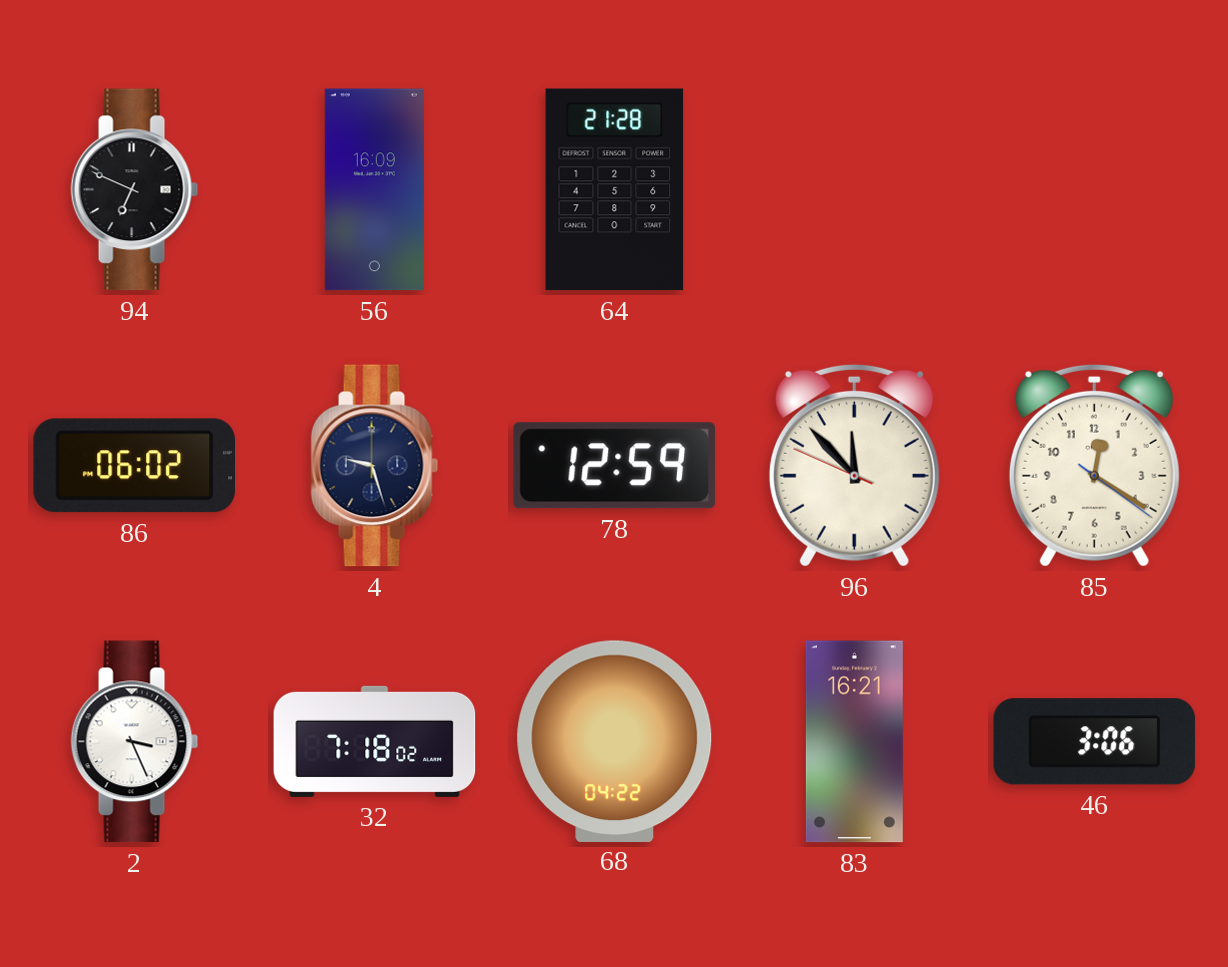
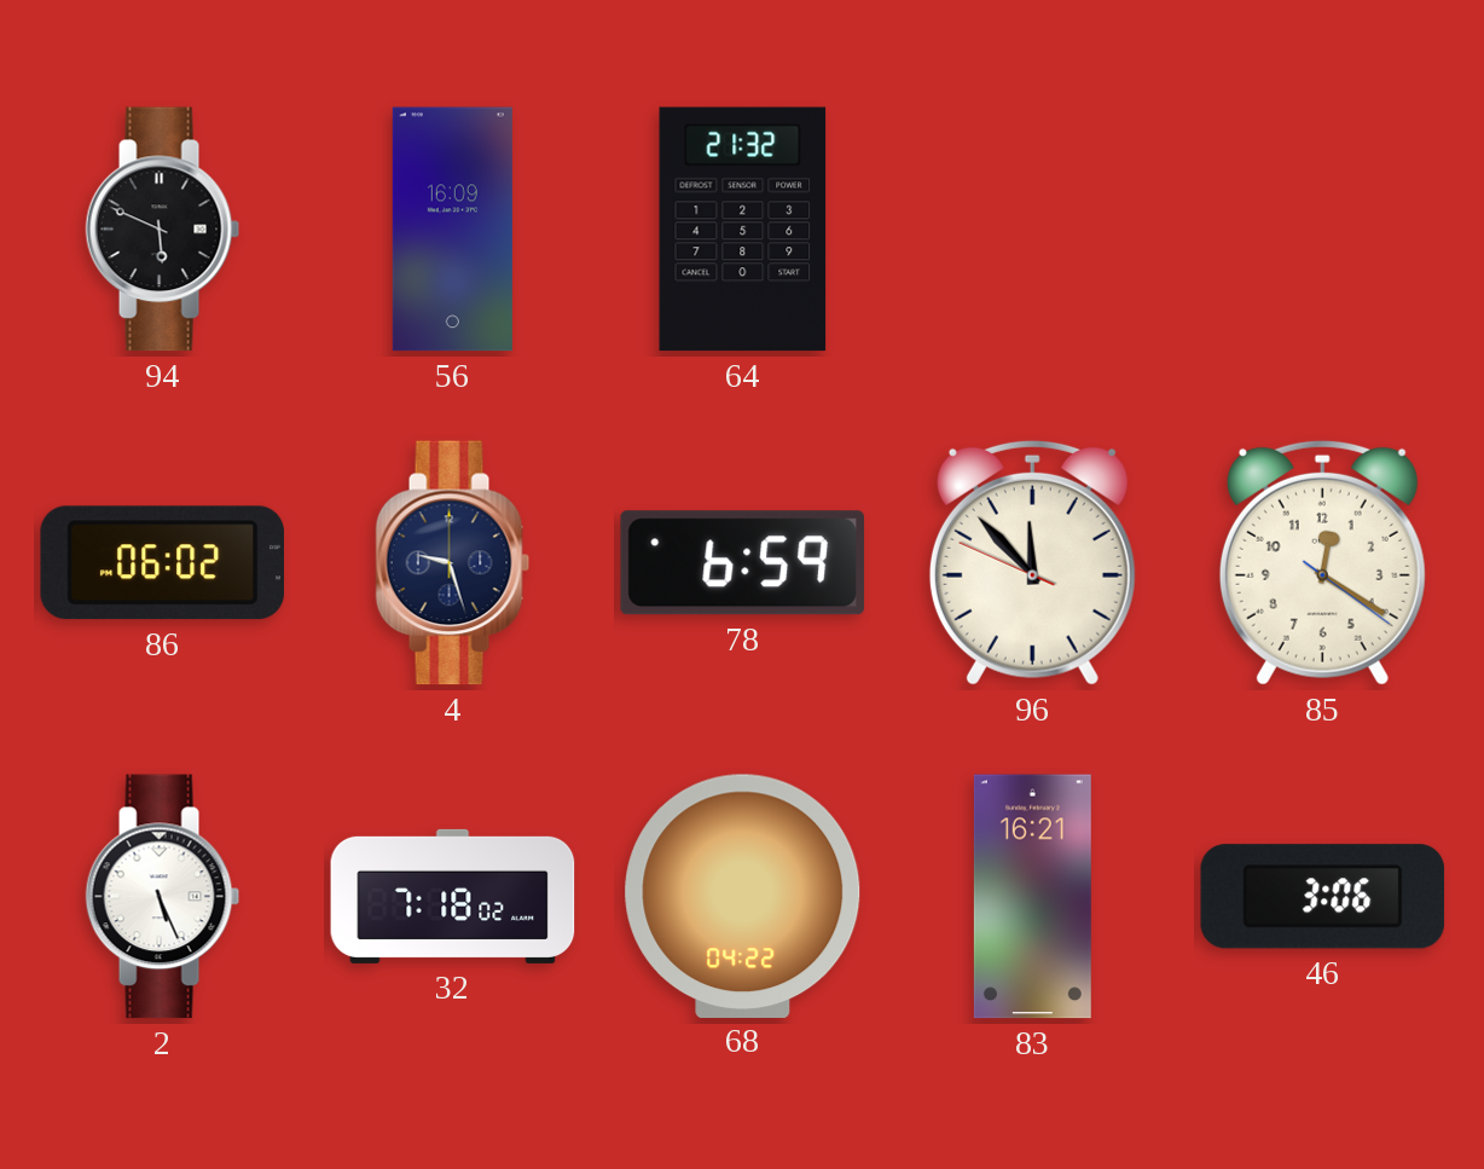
94: 6:49 -> 5:49 (163, 230)
64: 21:28 -> 21:32 (743, 230)
78: 12:59 -> 6:59 (742, 563)
2: 3:26 -> 5:26 (163, 897)
